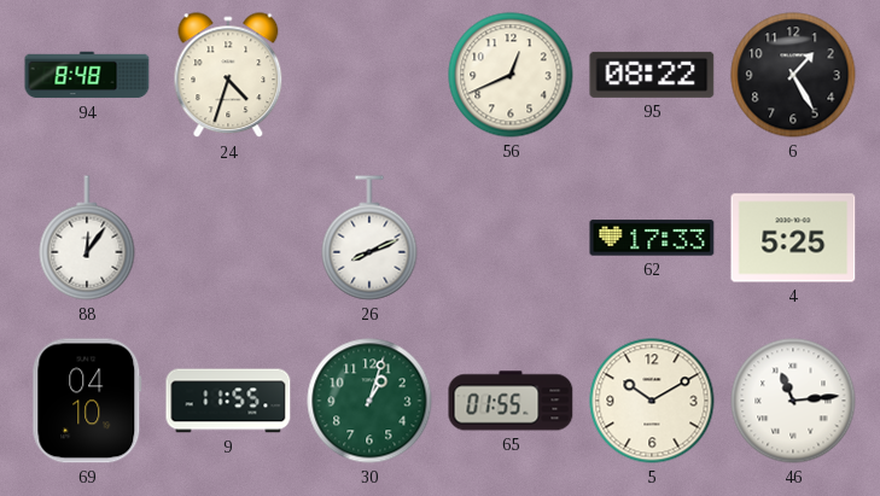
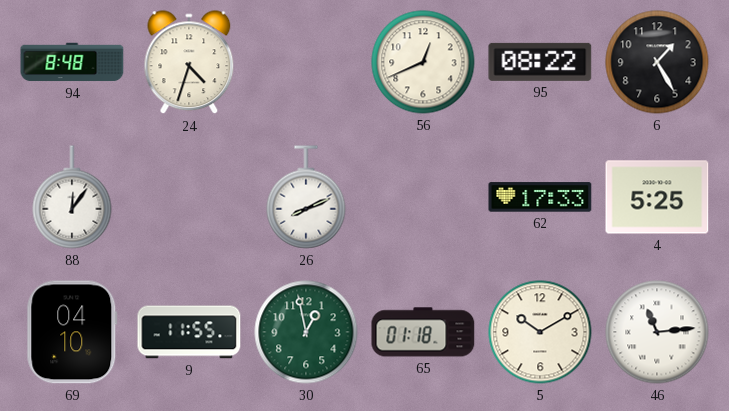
30: 1:03 -> 12:58 (306, 332)
65: 01:55 -> 01:18 (423, 332)
